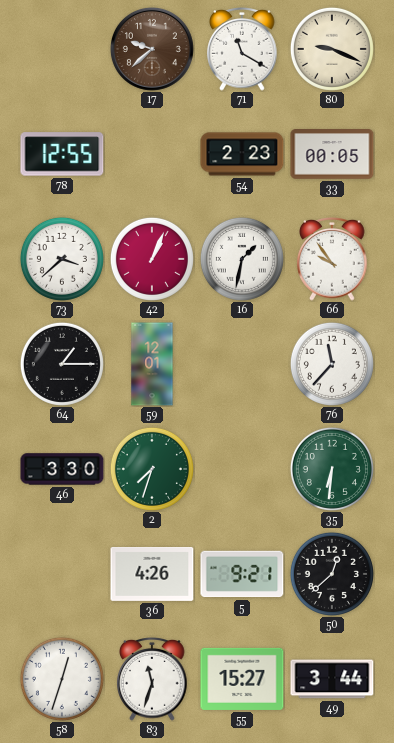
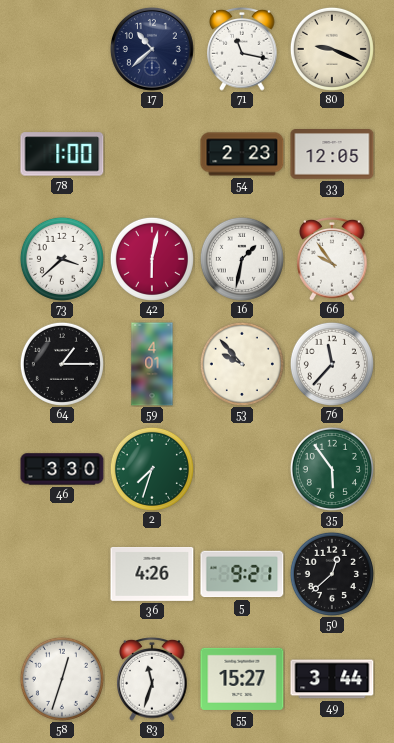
17: 9:38 -> 10:38 (152, 49)
17 dial: brown -> navy (152, 49)
71: 11:20 -> 11:17 (242, 50)
78: 12:55 -> 1:00 (62, 154)
33: 00:05 -> 12:05 (332, 155)
42: 1:04 -> 6:02 (152, 259)
59: 12:01 -> 4:01 (152, 364)
53: none -> 9:53 (242, 364)
35: 6:31 -> 5:54 (332, 469)
